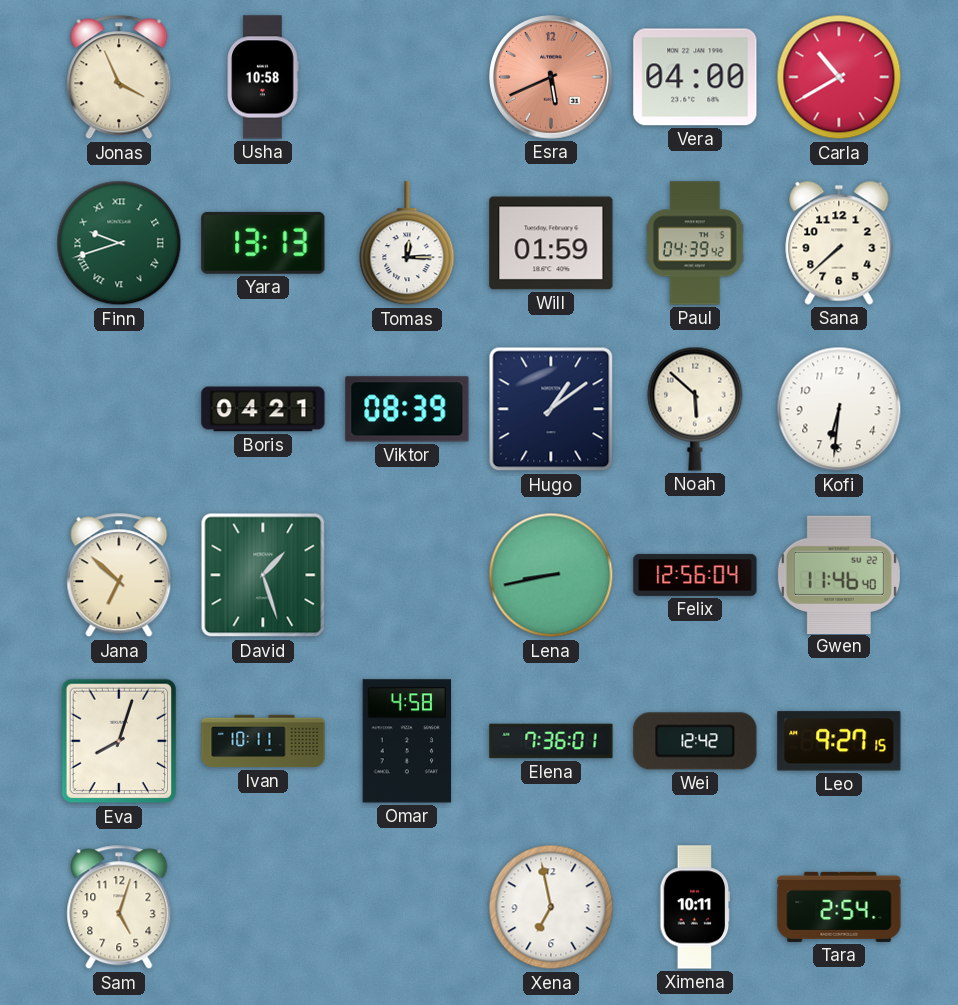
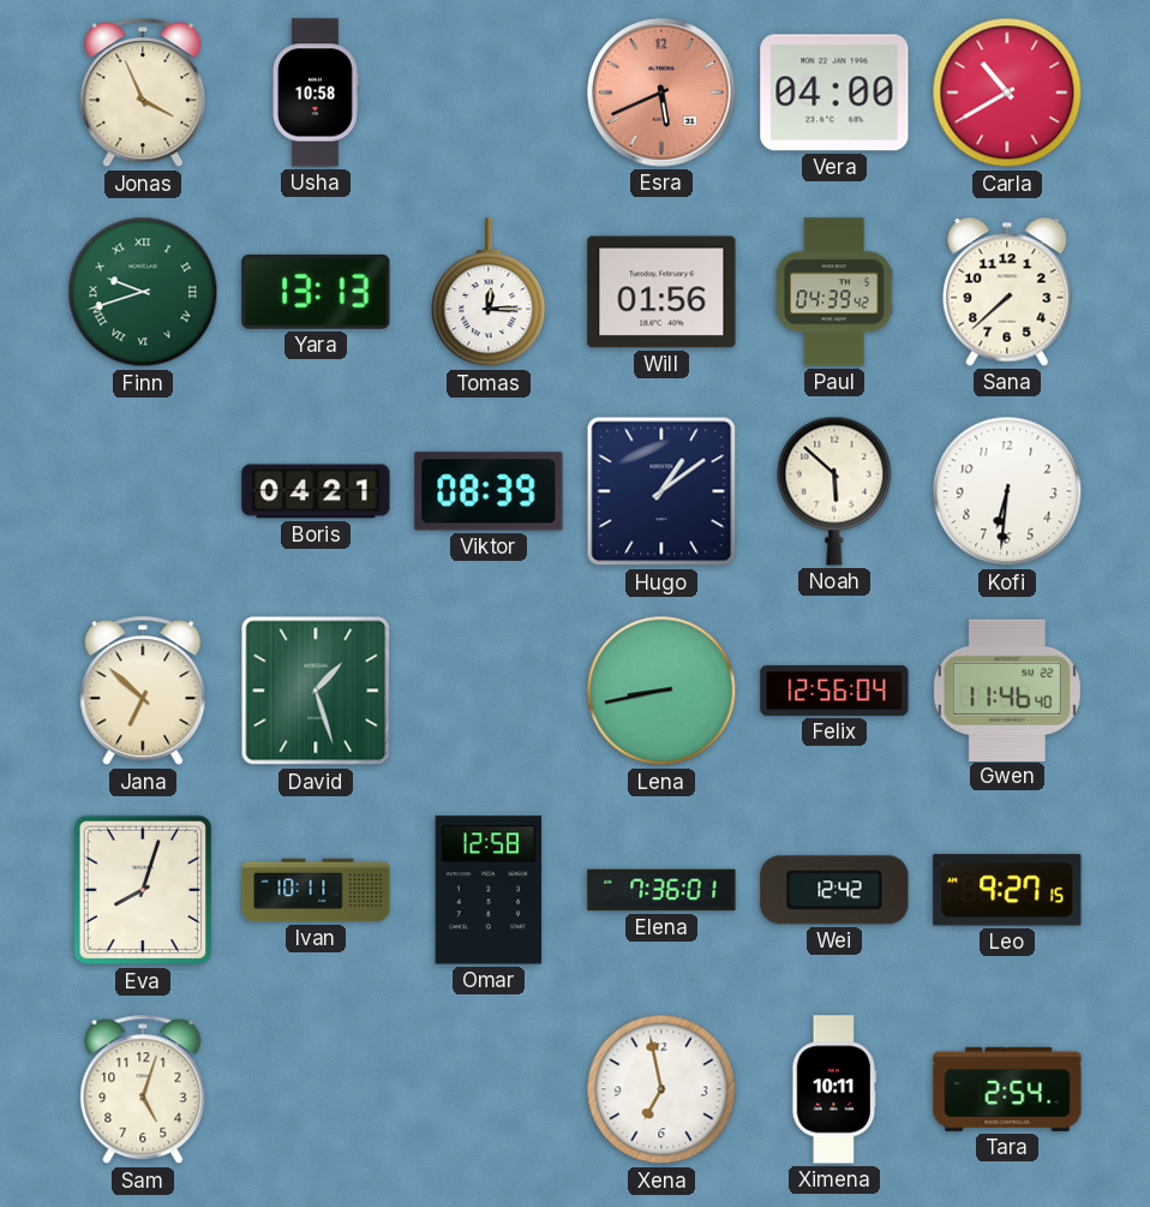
Will: 01:59 -> 01:56 (661, 292)
Omar: 4:58 -> 12:58 (489, 890)
